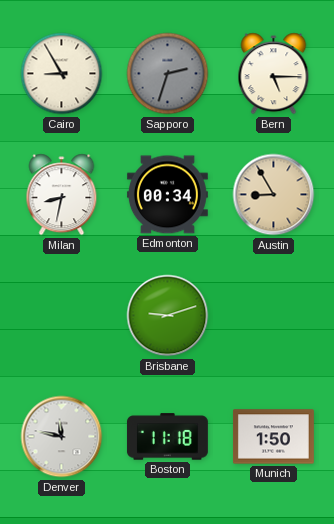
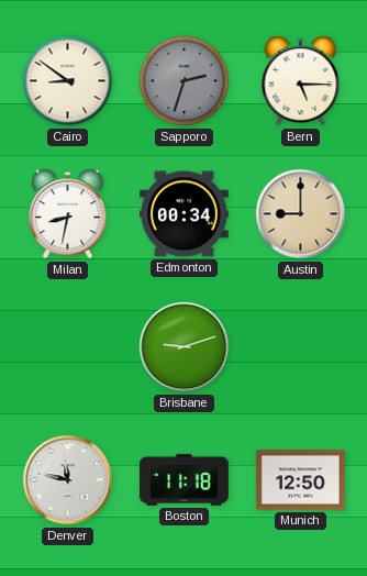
Cairo: 8:55 -> 8:51 (68, 81)
Austin: 8:55 -> 9:00 (301, 214)
Munich: 1:50 -> 12:50 (300, 480)
